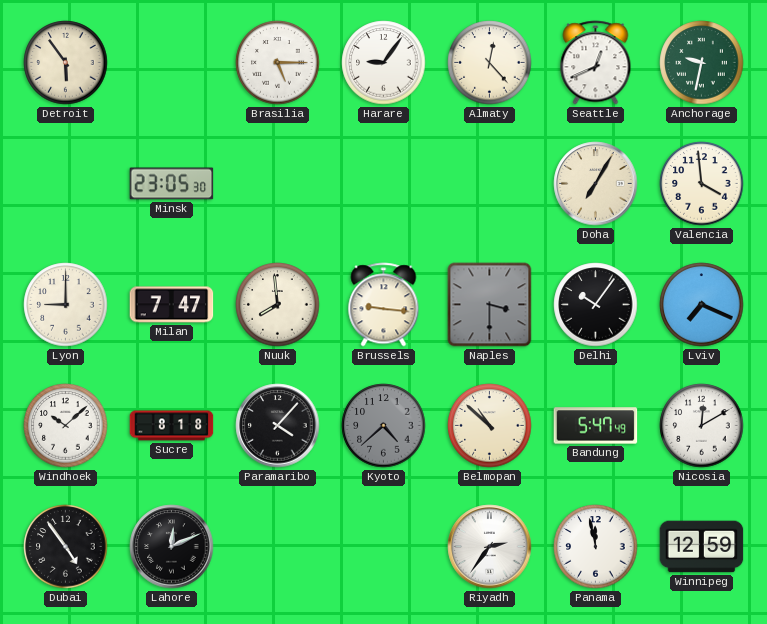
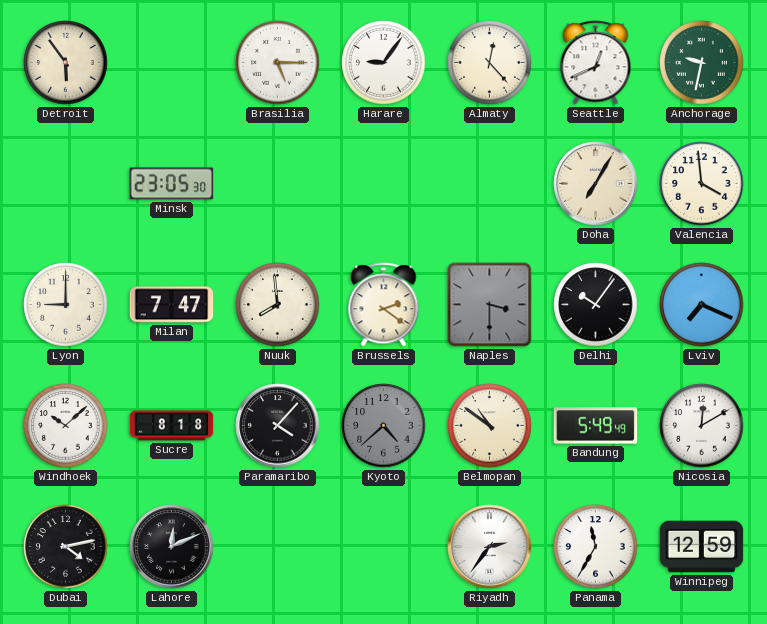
Brussels: 9:16 -> 2:21 (384, 305)
Belmopan: 10:52 -> 10:51 (490, 426)
Bandung: 5:47 -> 5:49 (596, 426)
Dubai: 4:54 -> 4:13 (66, 547)
Panama: 11:58 -> 11:35 (596, 547)
